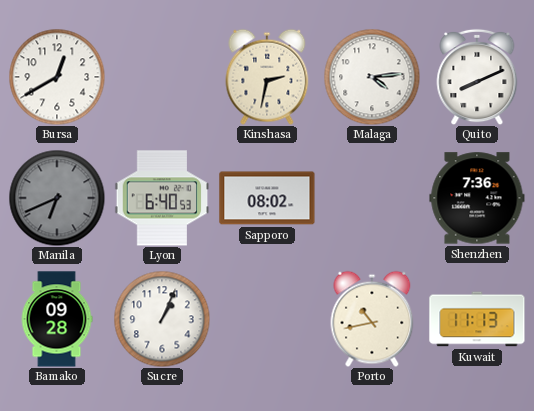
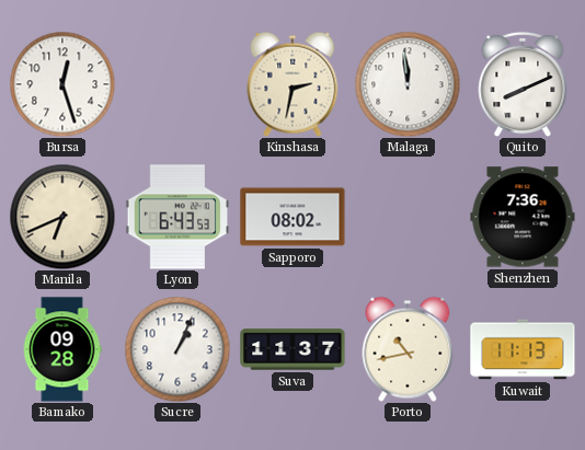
Bursa: 12:40 -> 12:27 (62, 84)
Malaga: 4:14 -> 11:59 (408, 84)
Manila dial: grey -> cream (62, 217)
Lyon: 6:40 -> 6:43 (177, 217)
Suva: none -> 11:37 (292, 349)
